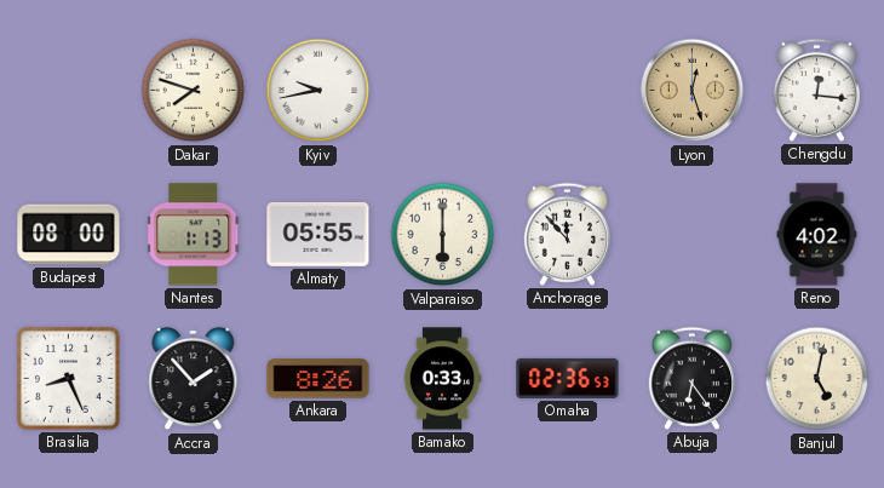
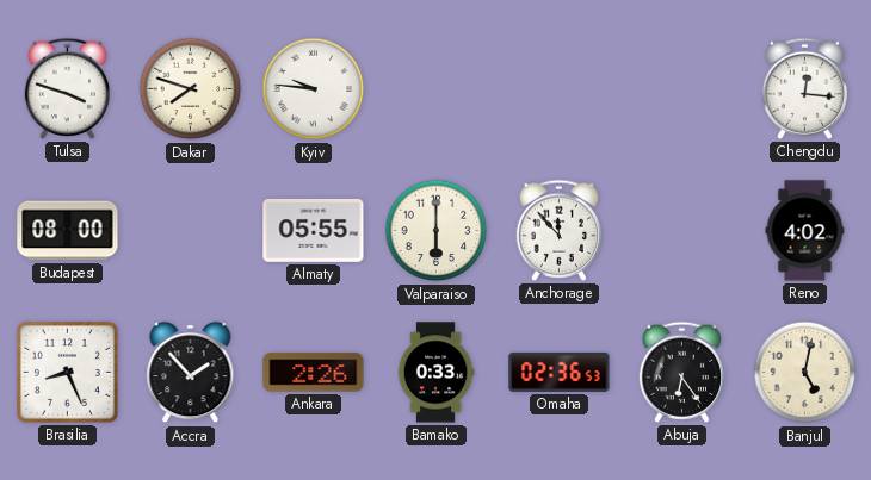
Tulsa: none -> 3:48 (67, 88)
Kyiv: 9:43 -> 9:46 (314, 89)
Lyon: 12:27 -> none (693, 91)
Nantes: 1:13 -> none (194, 235)
Ankara: 8:26 -> 2:26 (314, 373)
